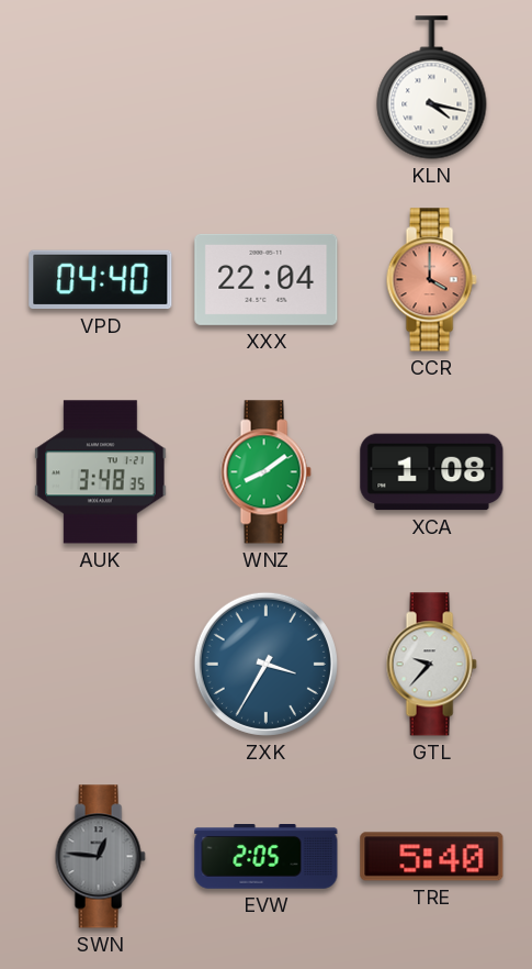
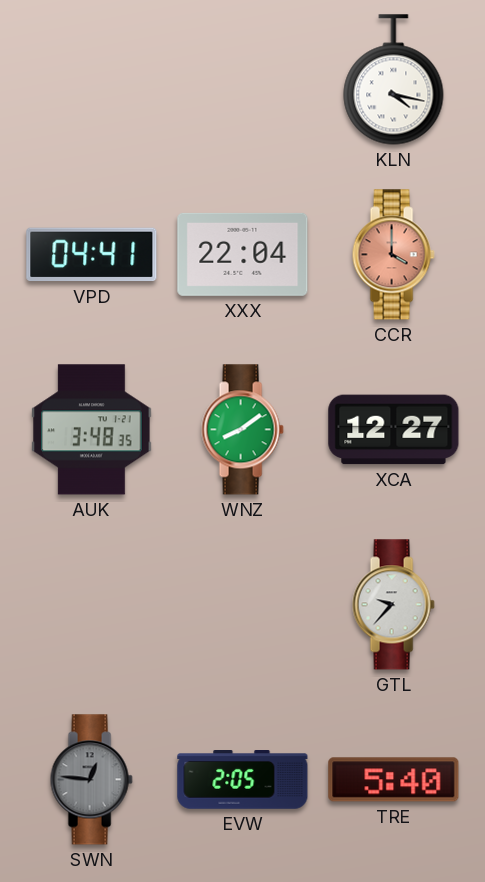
VPD: 04:40 -> 04:41 (92, 255)
XCA: 1:08 -> 12:27 (394, 430)
ZXK: 3:35 -> none (265, 664)
